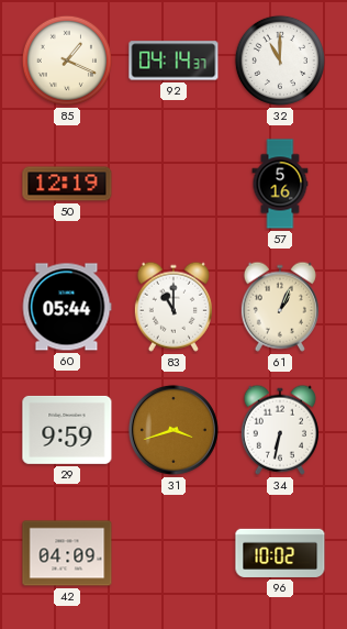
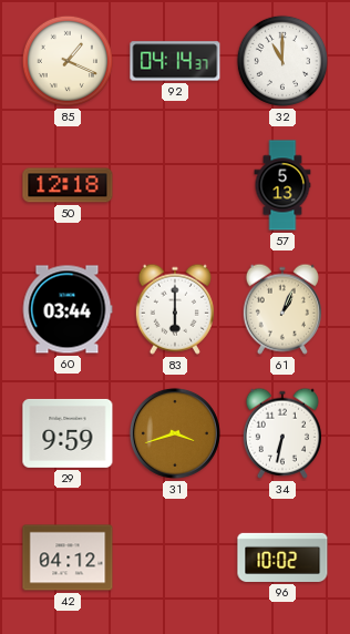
50: 12:19 -> 12:18 (68, 185)
57: 5:16 -> 5:13 (282, 185)
60: 05:44 -> 03:44 (68, 309)
83: 11:00 -> 6:00 (175, 309)
42: 04:09 -> 04:12 (68, 558)
